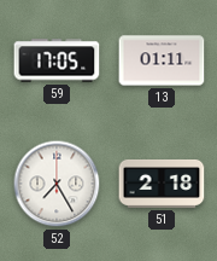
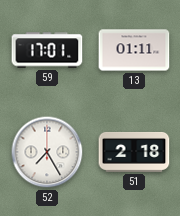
59: 17:05 -> 17:01 (47, 50)
